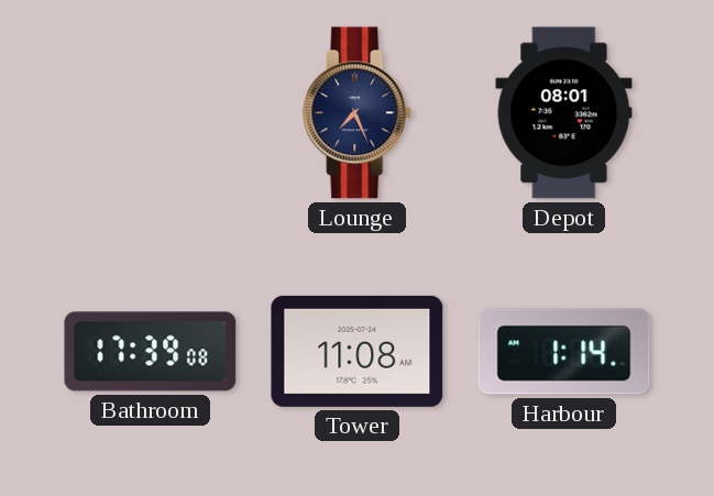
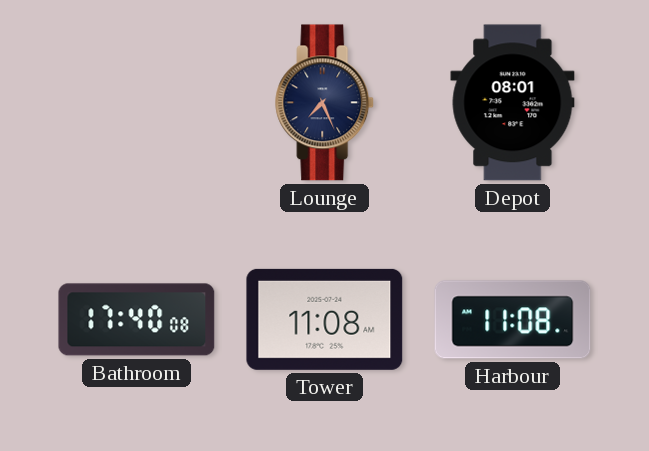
Bathroom: 17:39 -> 17:40 (137, 320)
Harbour: 1:14 -> 11:08 (513, 320)
